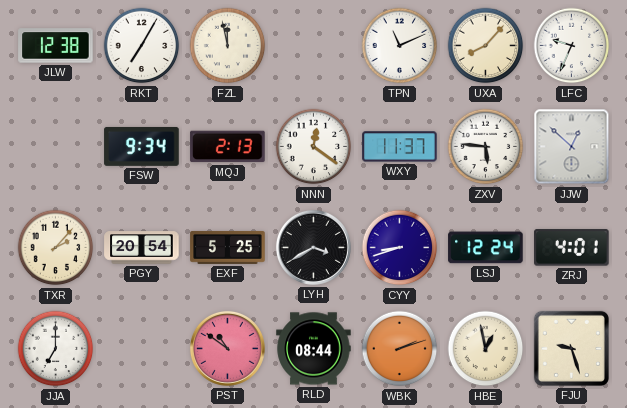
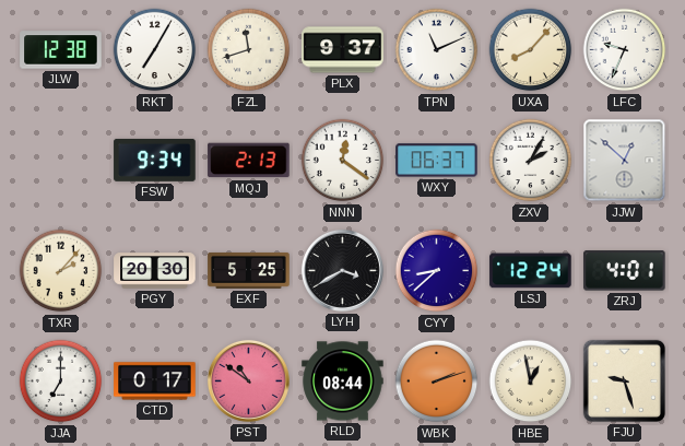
FZL: 11:58 -> 11:42 (249, 50)
PLX: none -> 9:37 (343, 50)
WXY: 11:37 -> 06:37 (437, 161)
ZXV: 5:46 -> 2:05 (531, 161)
PGY: 20:54 -> 20:30 (155, 271)
CYY: 8:42 -> 8:38 (437, 271)
CTD: none -> 0:17 (155, 382)
